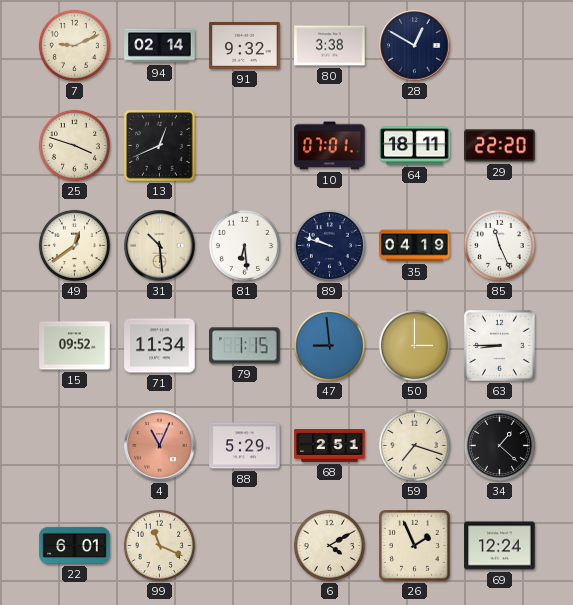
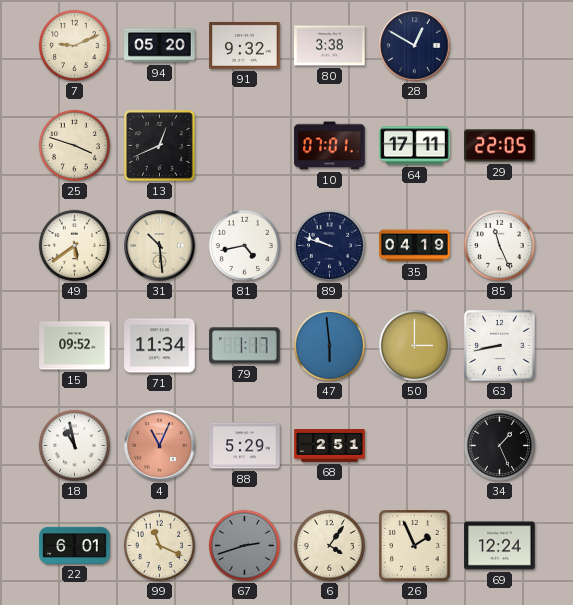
94: 02:14 -> 05:20 (160, 46)
64: 18:11 -> 17:11 (415, 146)
29: 22:20 -> 22:05 (500, 146)
49: 12:39 -> 5:39 (74, 245)
81: 6:29 -> 4:43 (244, 245)
79: 1:15 -> 1:17 (245, 346)
47: 8:59 -> 5:59 (329, 345)
63: 8:45 -> 8:43 (500, 346)
18: none -> 10:58 (74, 445)
59: 7:18 -> none (414, 445)
34: 1:22 -> 1:26 (499, 445)
67: none -> 2:42 (244, 545)
6: 4:10 -> 4:06 (329, 545)
